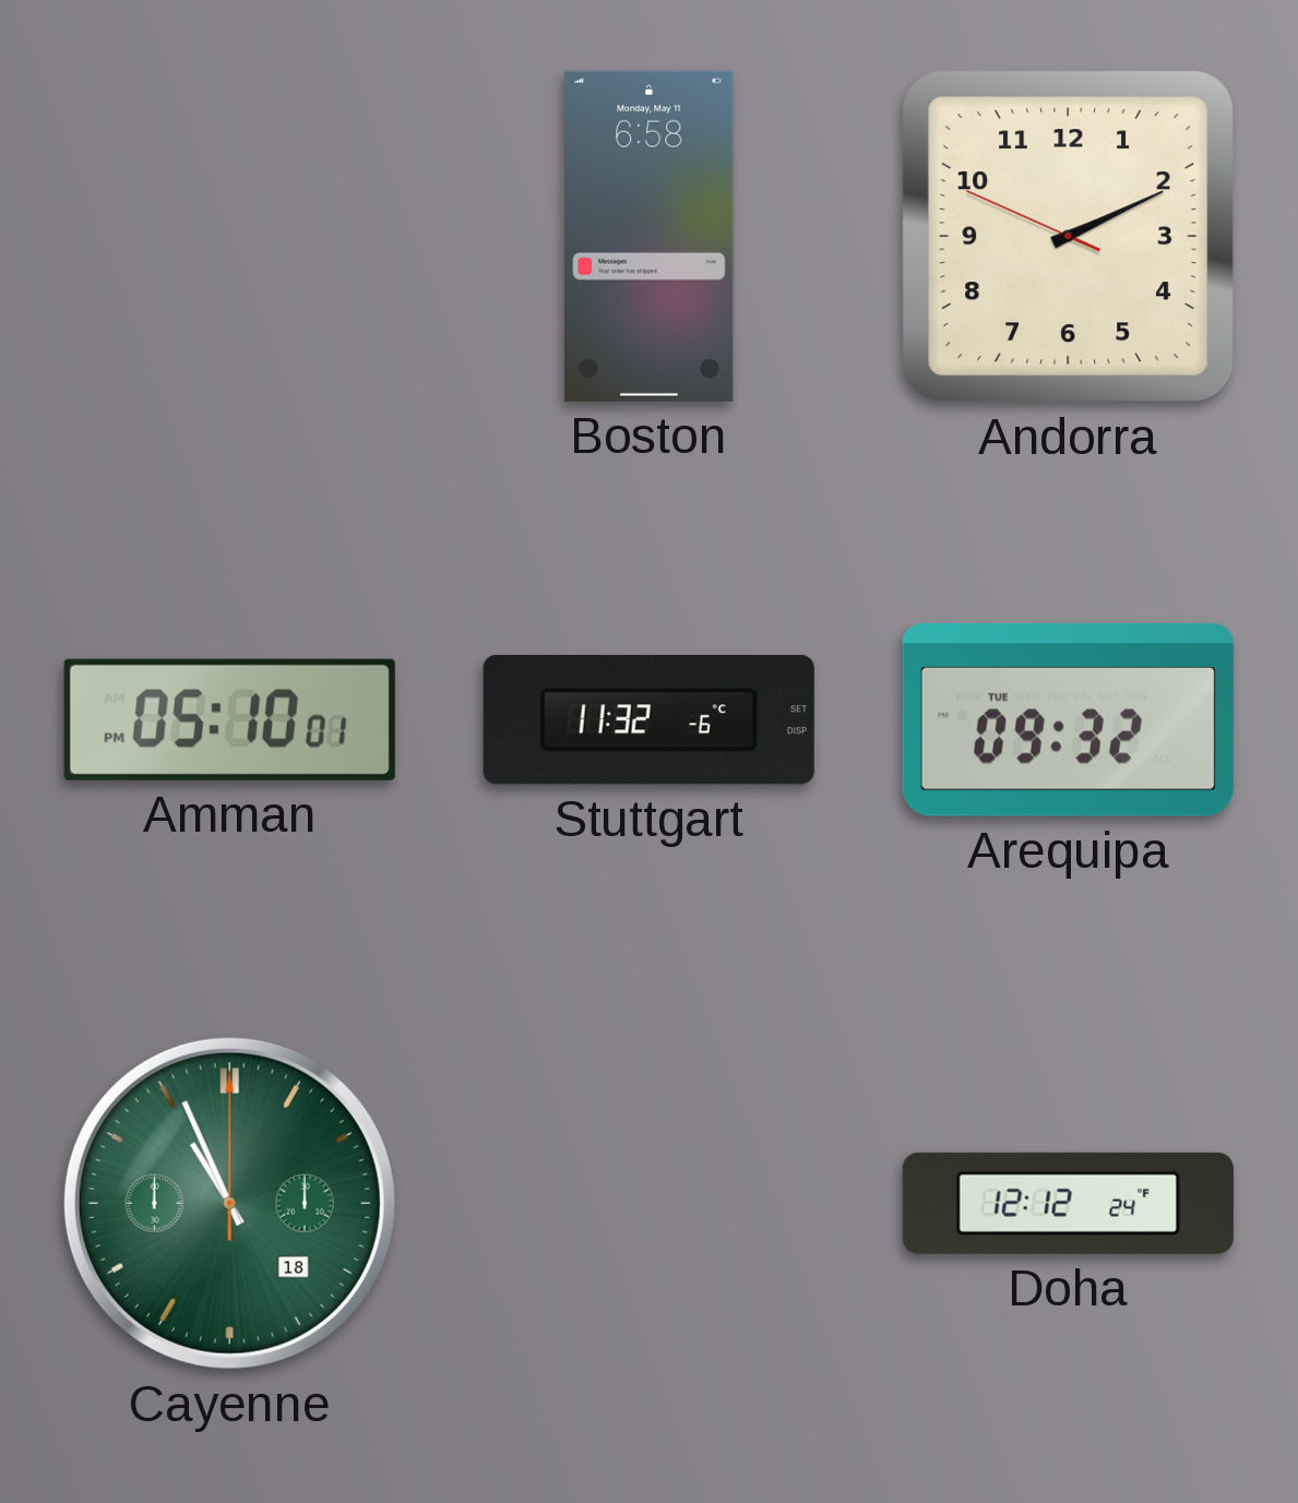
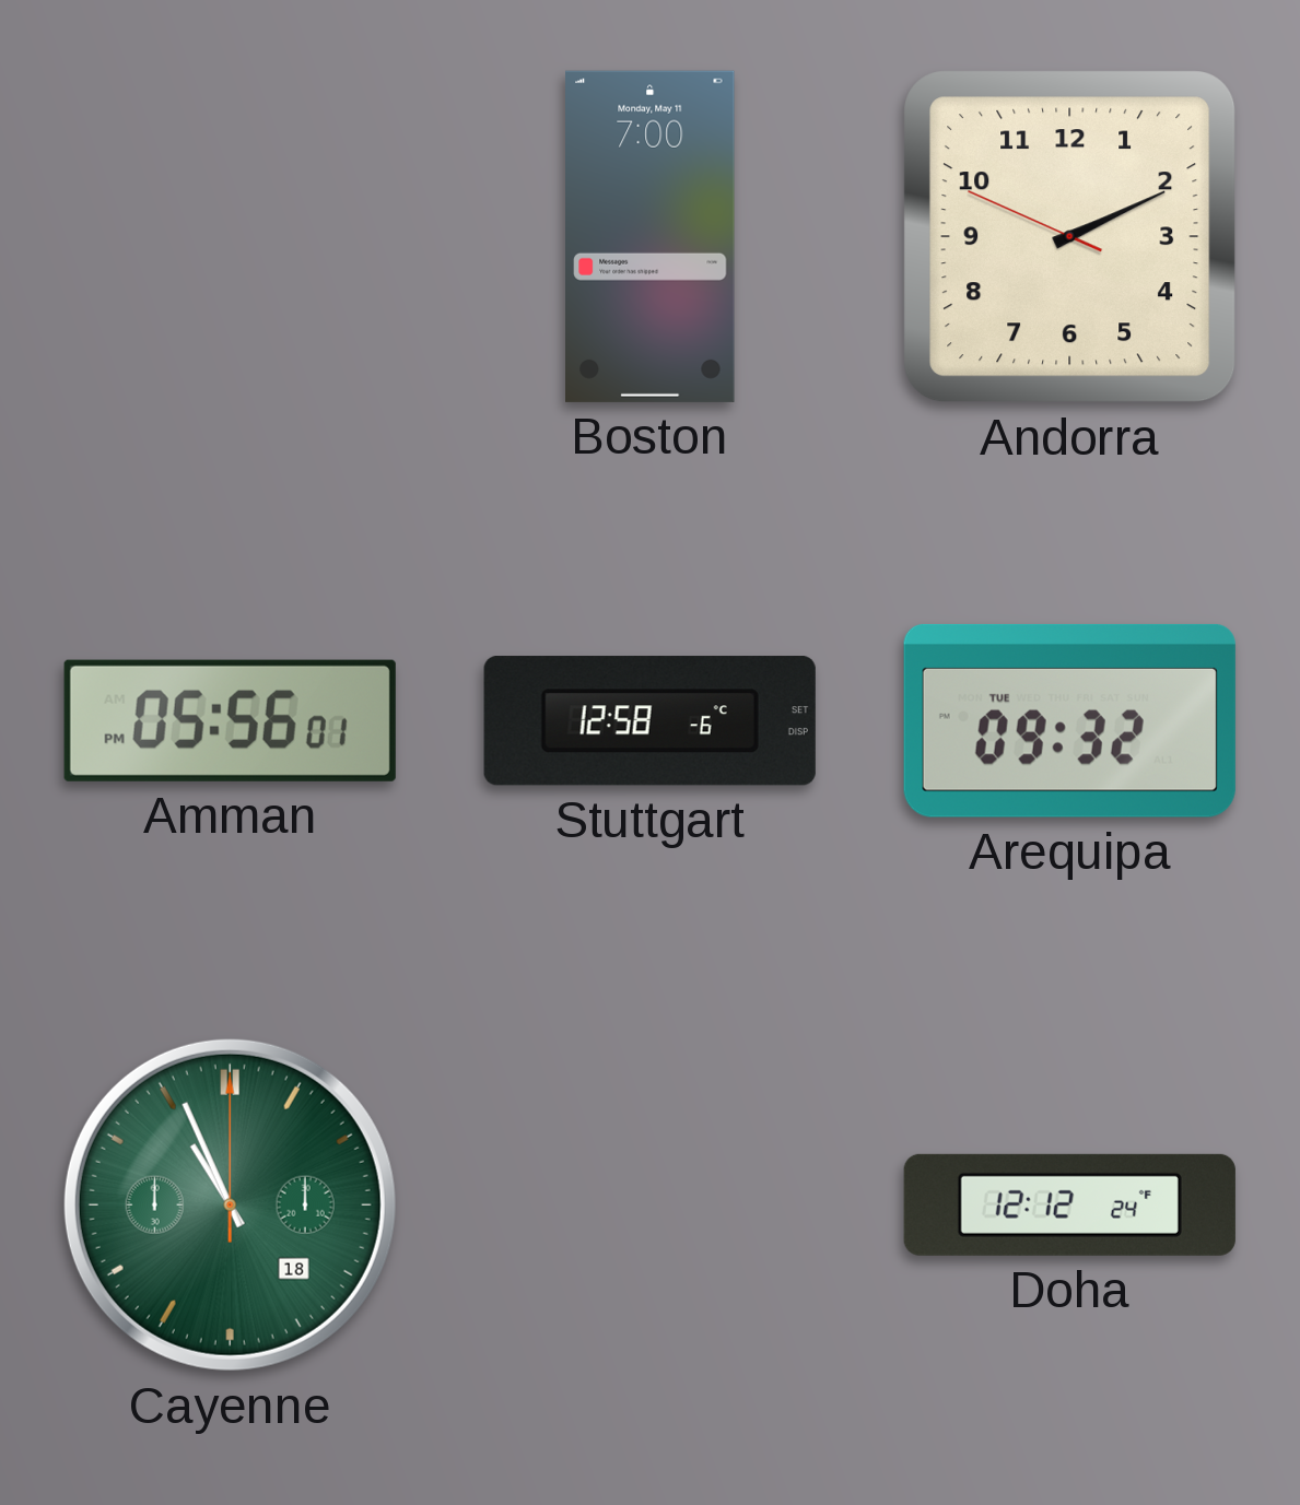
Boston: 6:58 -> 7:00 (651, 236)
Amman: 05:10 -> 05:56 (230, 720)
Stuttgart: 11:32 -> 12:58 (649, 721)
